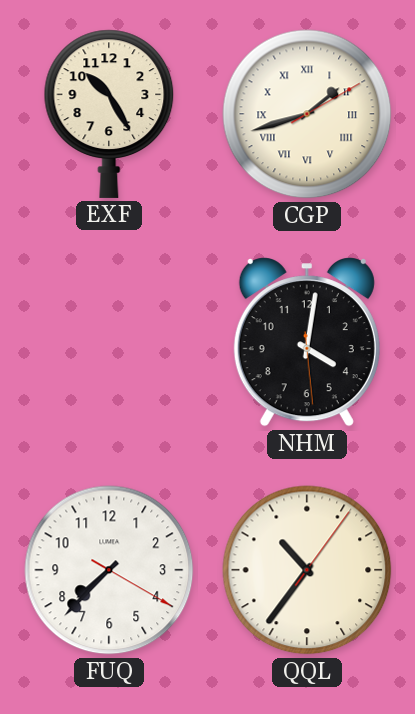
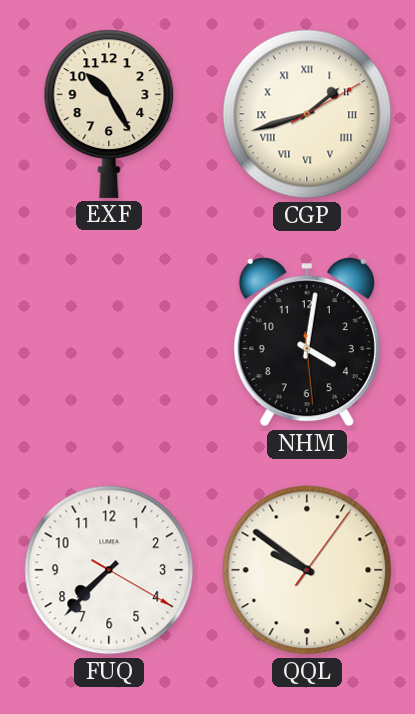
QQL: 10:36 -> 9:51 (307, 570)
